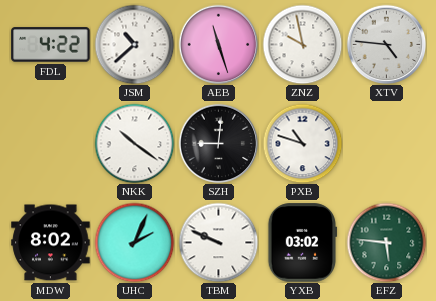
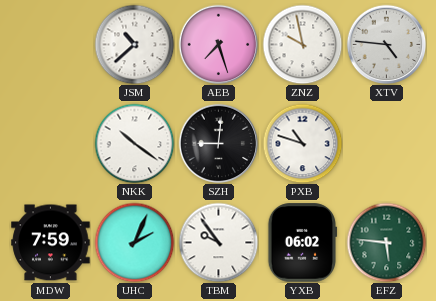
FDL: 4:22 -> none (51, 45)
AEB: 11:27 -> 7:27 (218, 44)
MDW: 8:02 -> 7:59 (51, 243)
TBM: 9:49 -> 9:54 (218, 242)
YXB: 03:02 -> 06:02 (302, 243)
